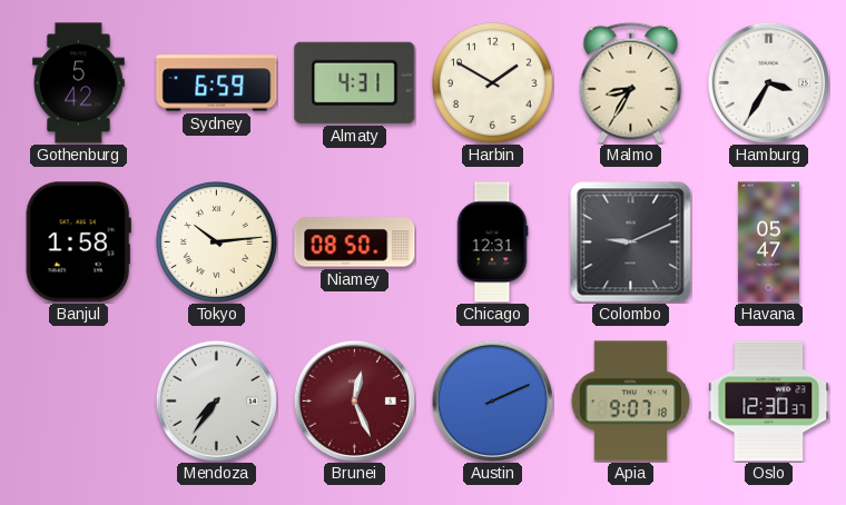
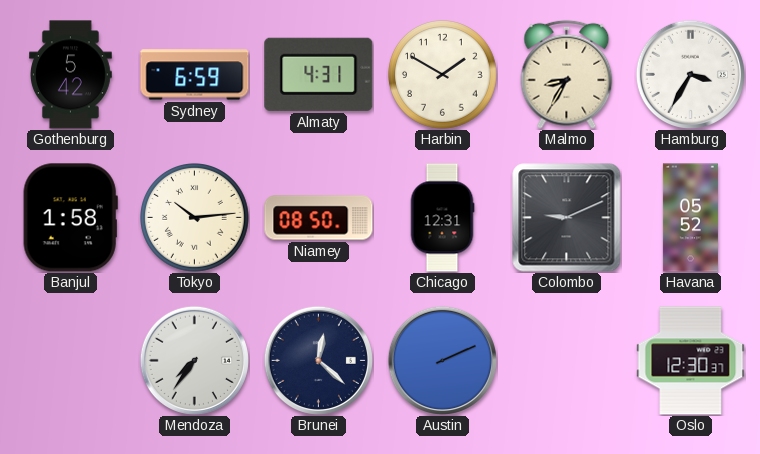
Havana: 05:47 -> 05:52 (690, 218)
Brunei: 12:26 -> 12:22 (318, 360)
Brunei dial: burgundy -> navy (318, 360)
Apia: 9:07 -> none (631, 402)
